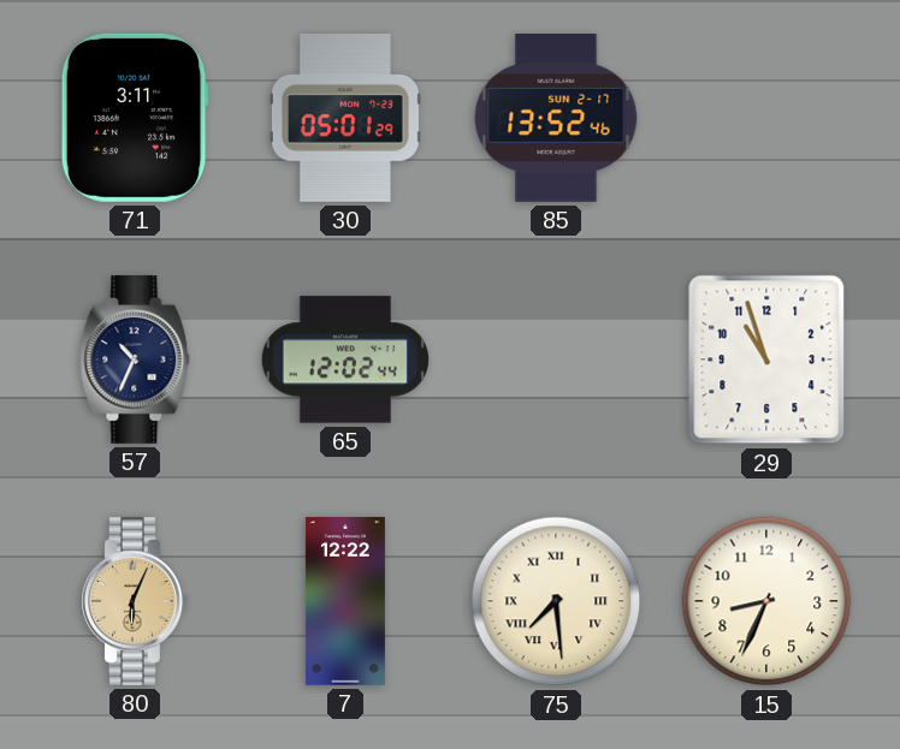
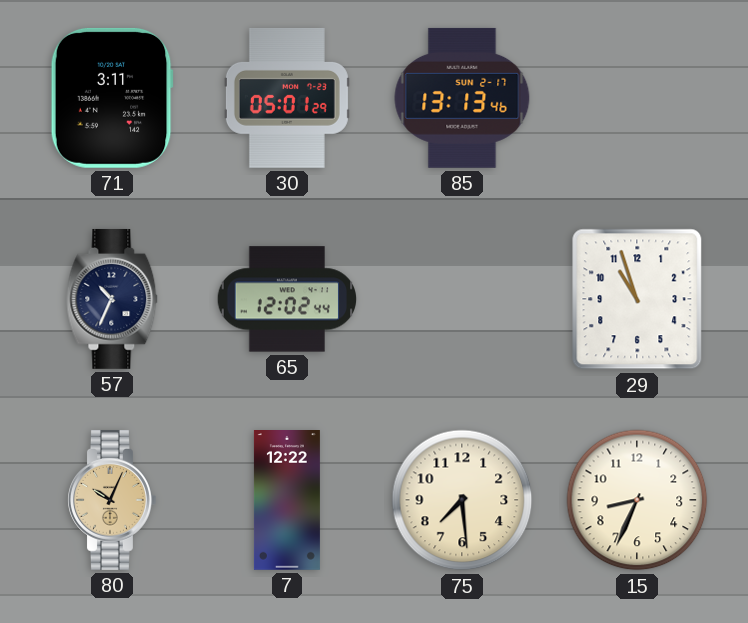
85: 13:52 -> 13:13 (462, 98)
80: 6:04 -> 10:04 (112, 500)
75 numerals: Roman -> Arabic (462, 500)
